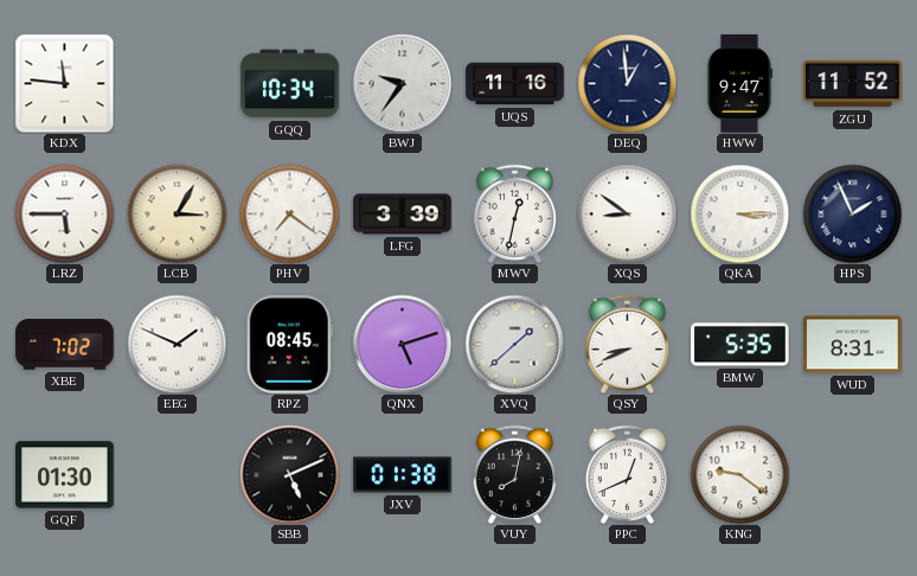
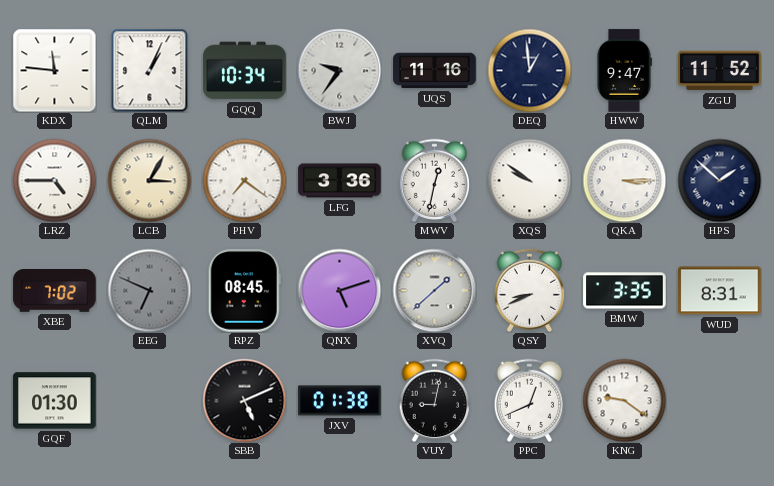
QLM: none -> 1:04 (150, 70)
LRZ: 5:45 -> 4:45 (54, 180)
LFG: 3:39 -> 3:36 (340, 181)
XQS: 8:51 -> 9:51 (529, 180)
HPS: 1:56 -> 1:52 (719, 180)
EEG: 1:49 -> 6:49 (149, 290)
EEG dial: white -> grey (149, 290)
BMW: 5:35 -> 3:35 (625, 291)
VUY: 8:02 -> 9:02 (434, 400)
